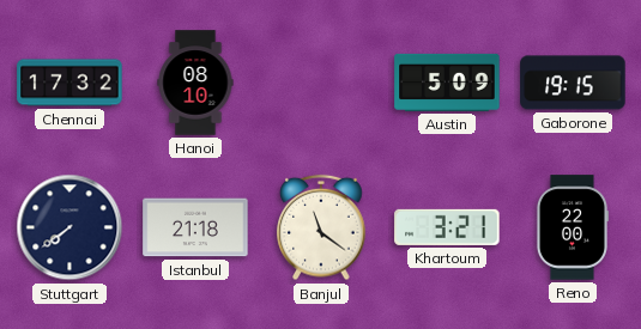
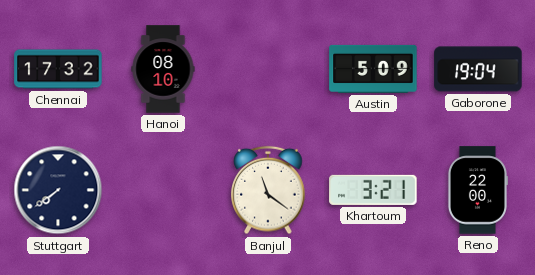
Gaborone: 19:15 -> 19:04 (478, 69)
Istanbul: 21:18 -> none (195, 227)
